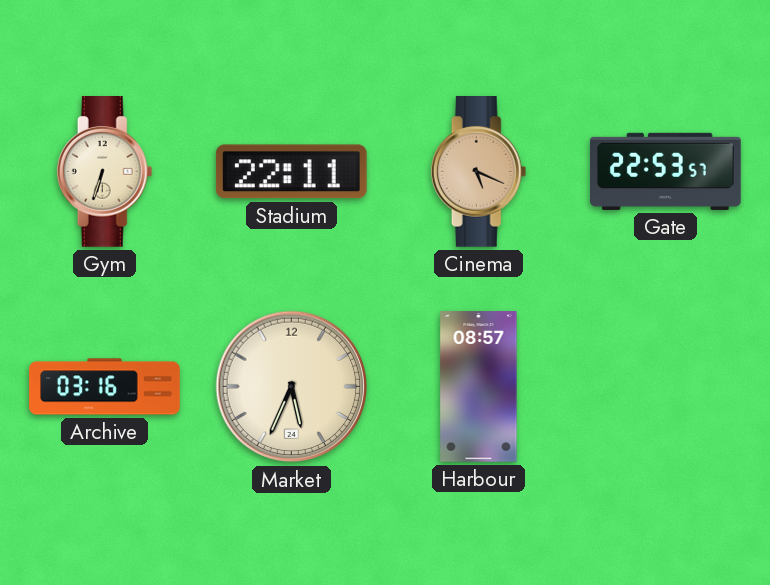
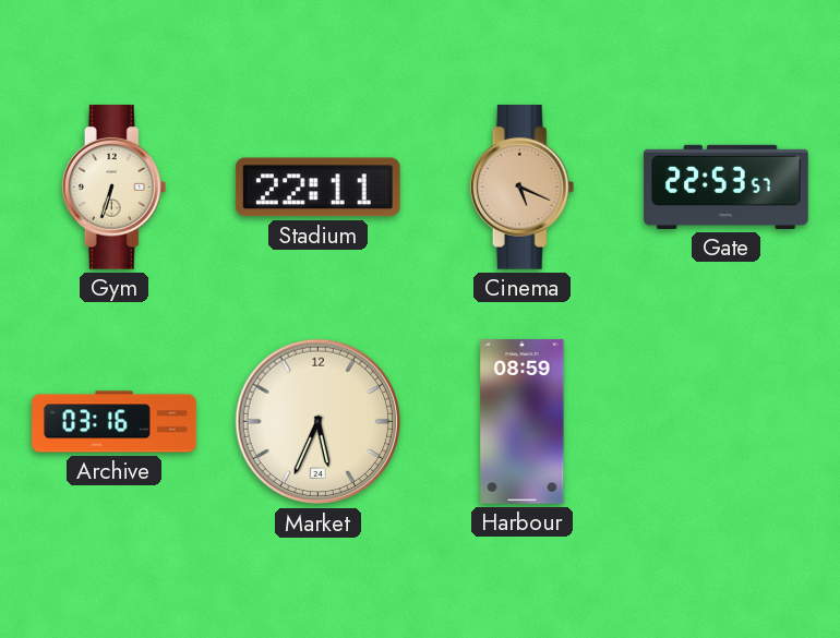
Harbour: 08:57 -> 08:59 (523, 422)
